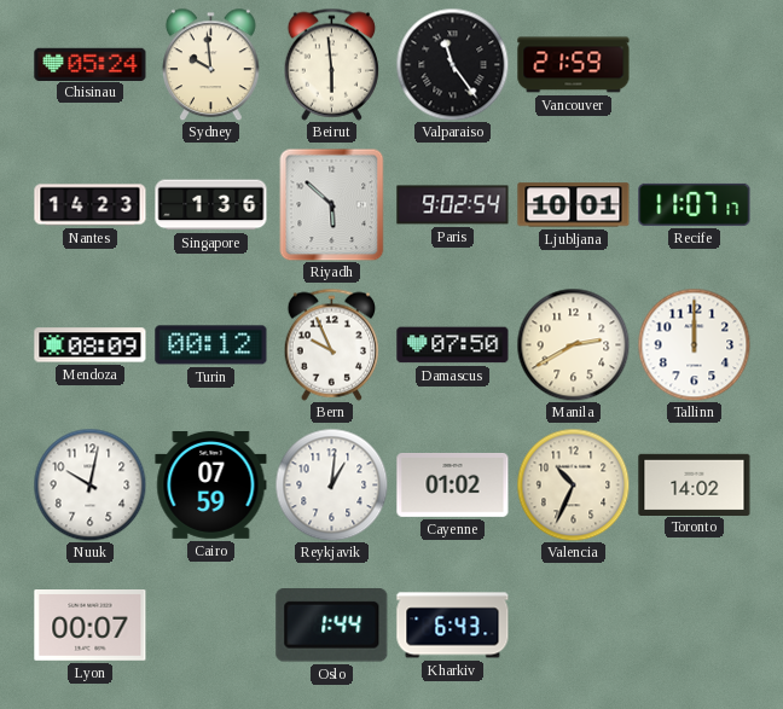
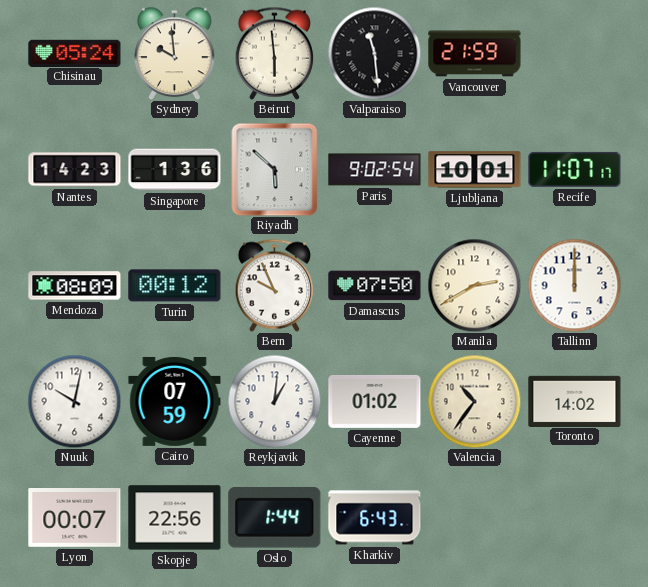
Valparaiso: 11:24 -> 11:29 (374, 53)
Valencia: 10:34 -> 10:36 (474, 401)
Skopje: none -> 22:56 (175, 518)
